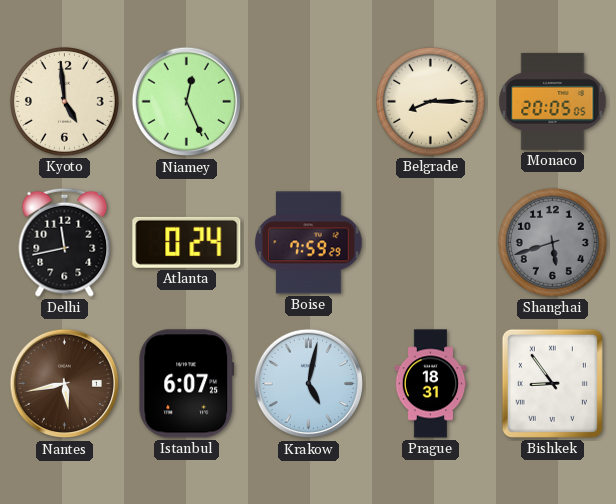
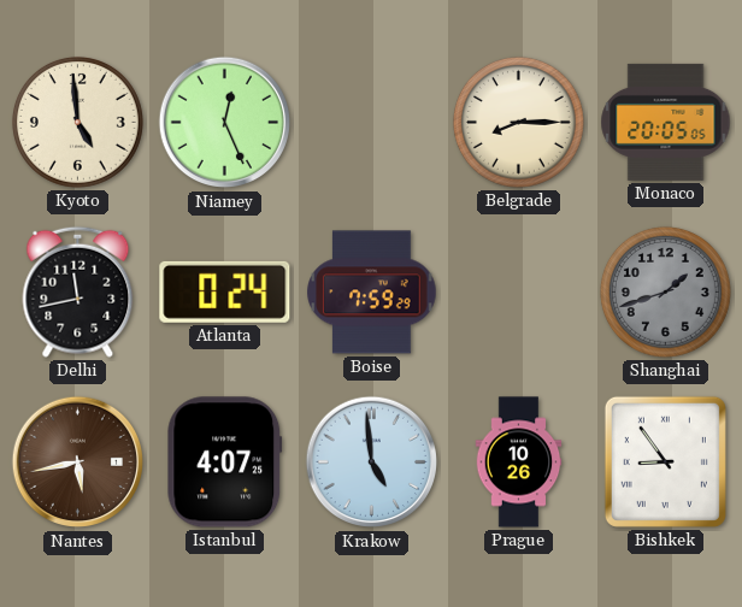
Shanghai: 5:42 -> 1:42 (665, 291)
Istanbul: 6:07 -> 4:07 (225, 462)
Krakow: 5:02 -> 4:59 (372, 462)
Prague: 18:31 -> 10:26 (519, 462)
